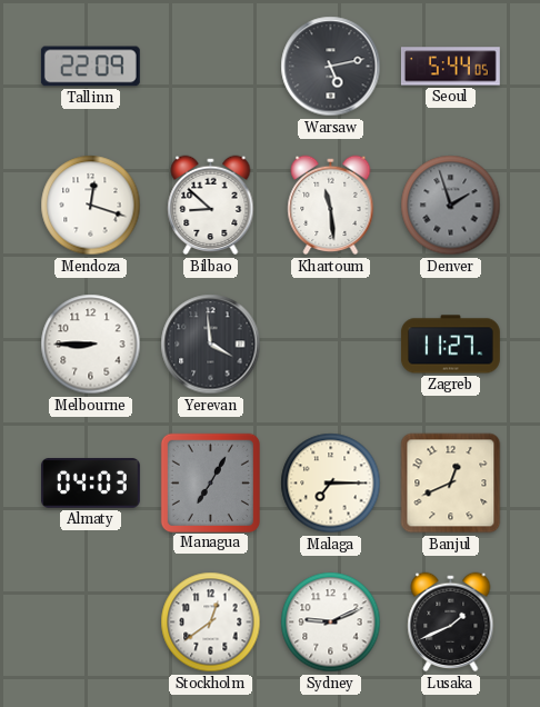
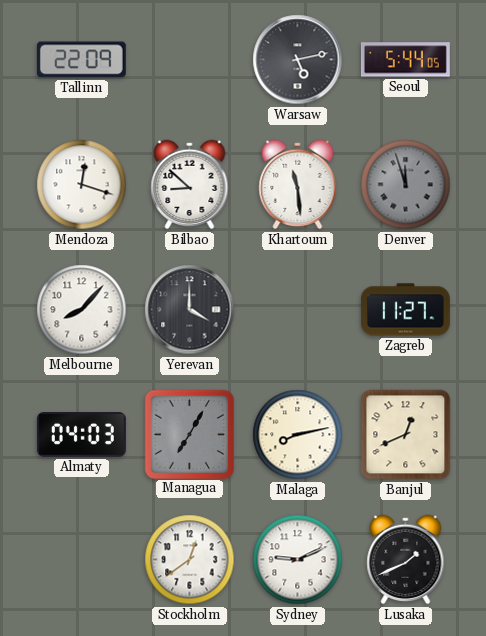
Denver: 1:57 -> 11:57 (406, 185)
Melbourne: 8:45 -> 8:07 (82, 310)
Yerevan: 3:59 -> 4:00 (190, 310)
Malaga: 7:15 -> 8:13 (298, 435)
